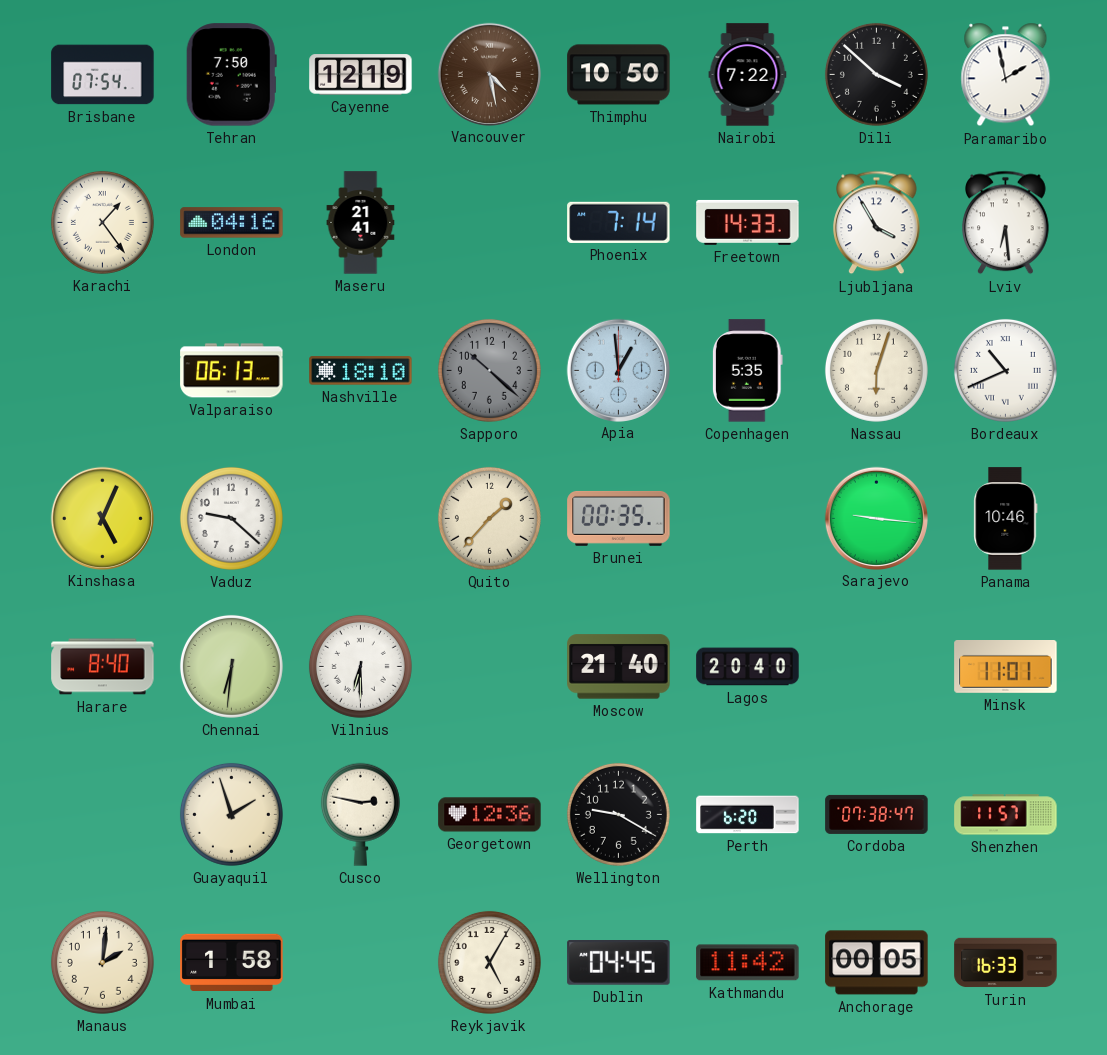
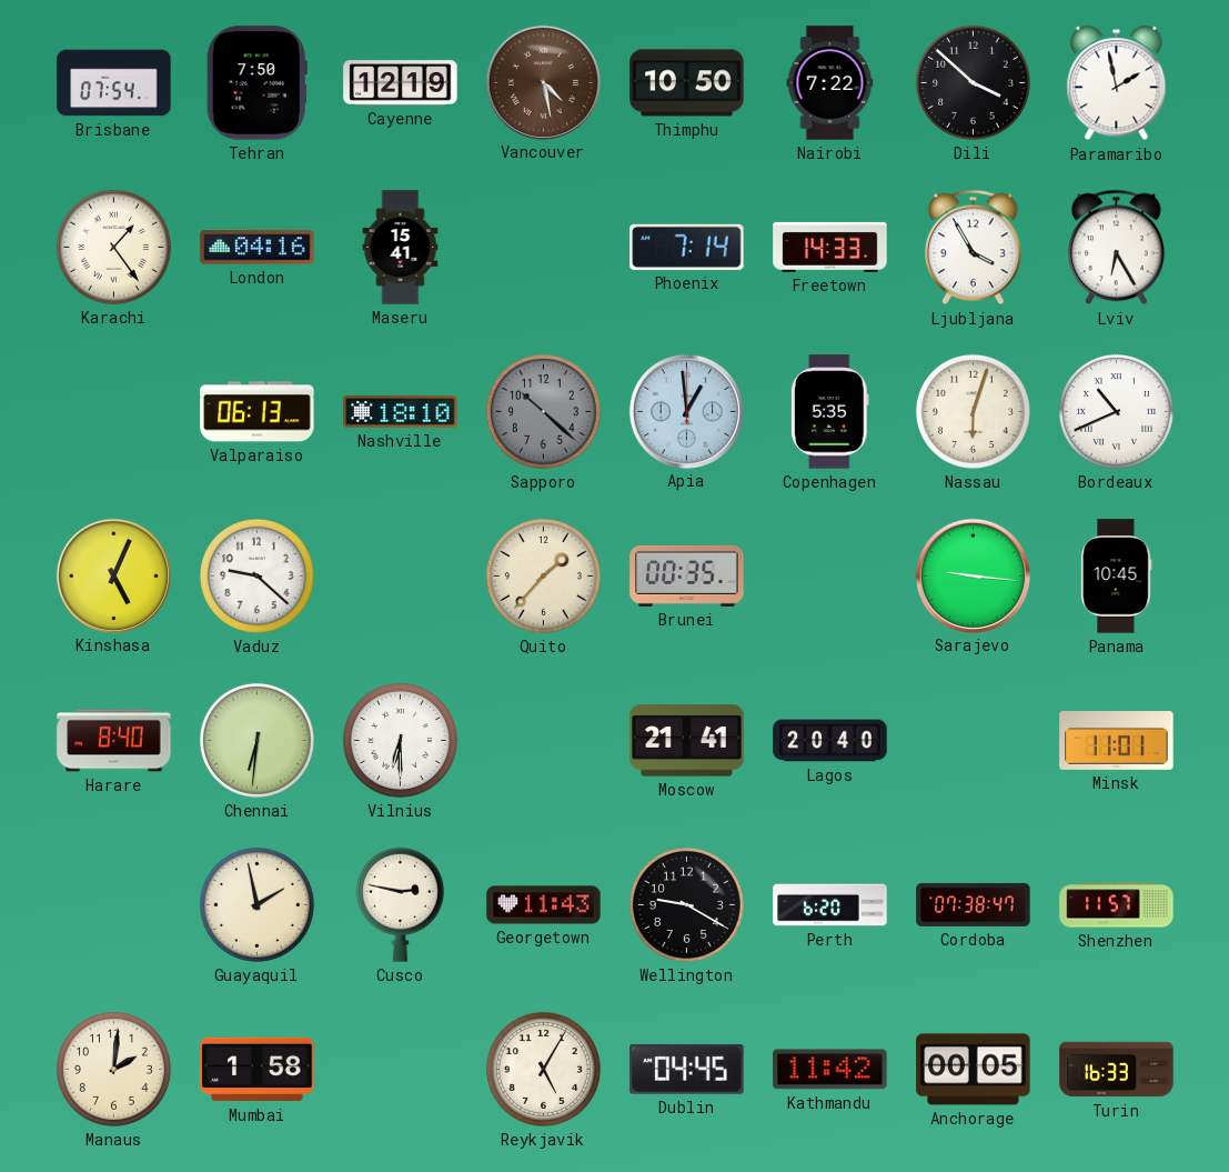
Maseru: 21:41 -> 15:41 (401, 248)
Lviv: 6:29 -> 6:25 (1117, 248)
Panama: 10:46 -> 10:45 (1117, 577)
Moscow: 21:40 -> 21:41 (687, 741)
Guayaquil: 1:57 -> 1:58 (256, 904)
Georgetown: 12:36 -> 11:43 (544, 905)
